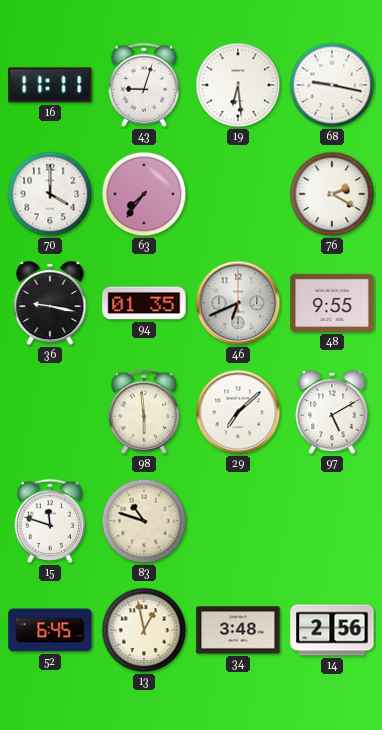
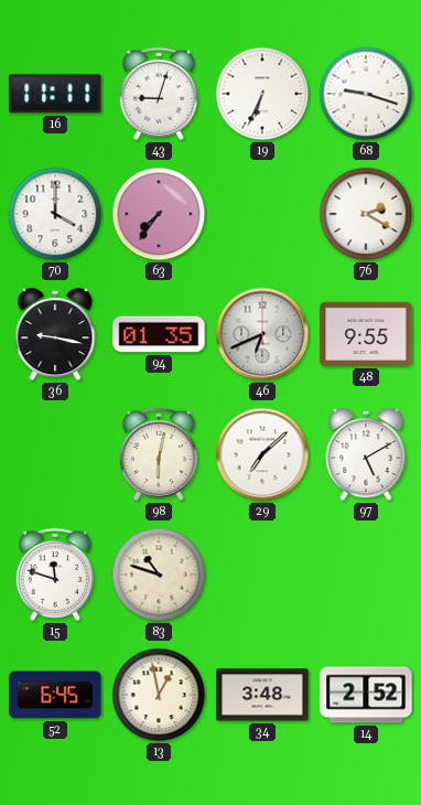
19: 6:29 -> 6:34 (262, 94)
68: 9:17 -> 9:18 (366, 94)
98: 5:59 -> 6:02 (158, 454)
14: 2:56 -> 2:52 (366, 695)
